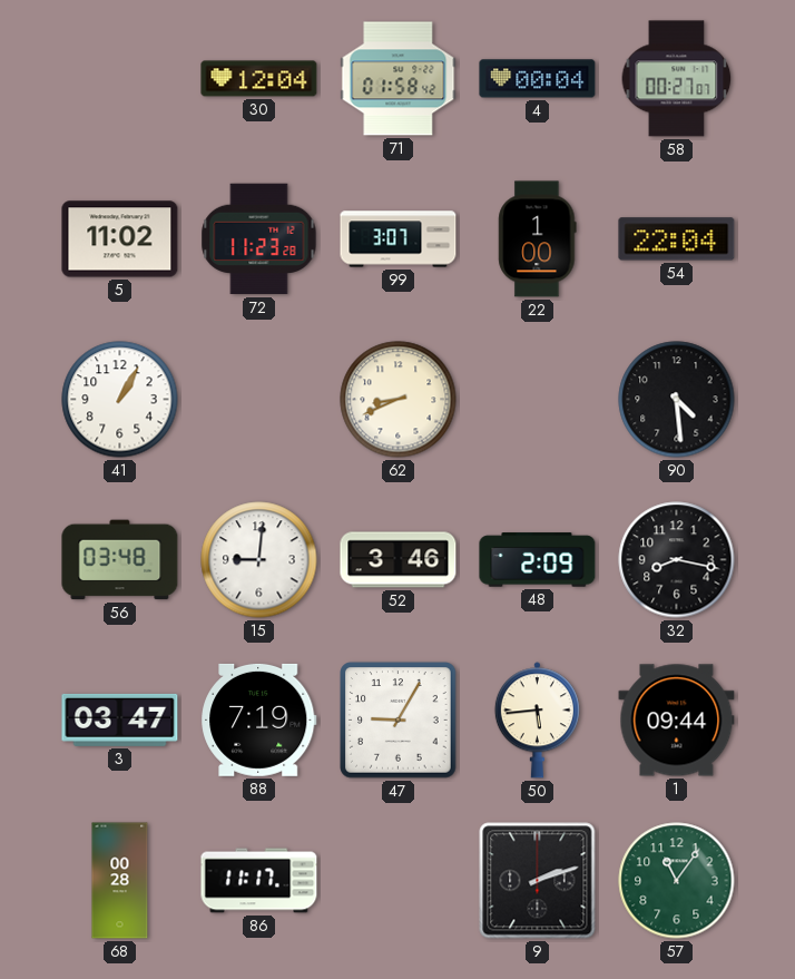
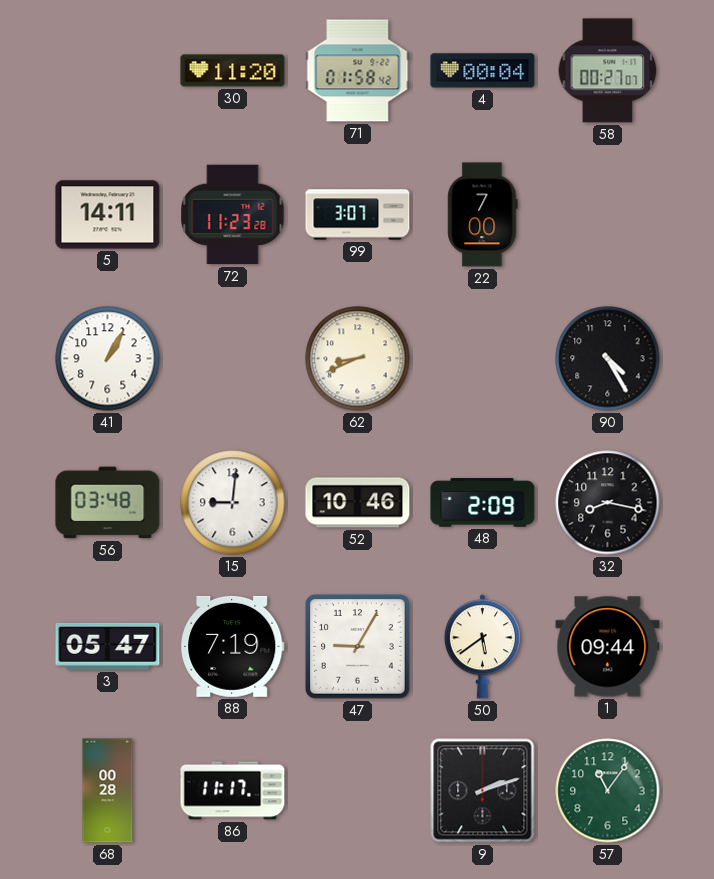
30: 12:04 -> 11:20 (233, 71)
5: 11:02 -> 14:11 (108, 215)
22: 1:00 -> 7:00 (483, 215)
54: 22:04 -> none (677, 239)
90: 4:29 -> 4:25 (608, 359)
52: 3:46 -> 10:46 (358, 503)
3: 03:47 -> 05:47 (108, 646)
50: 5:44 -> 5:39 (482, 647)
